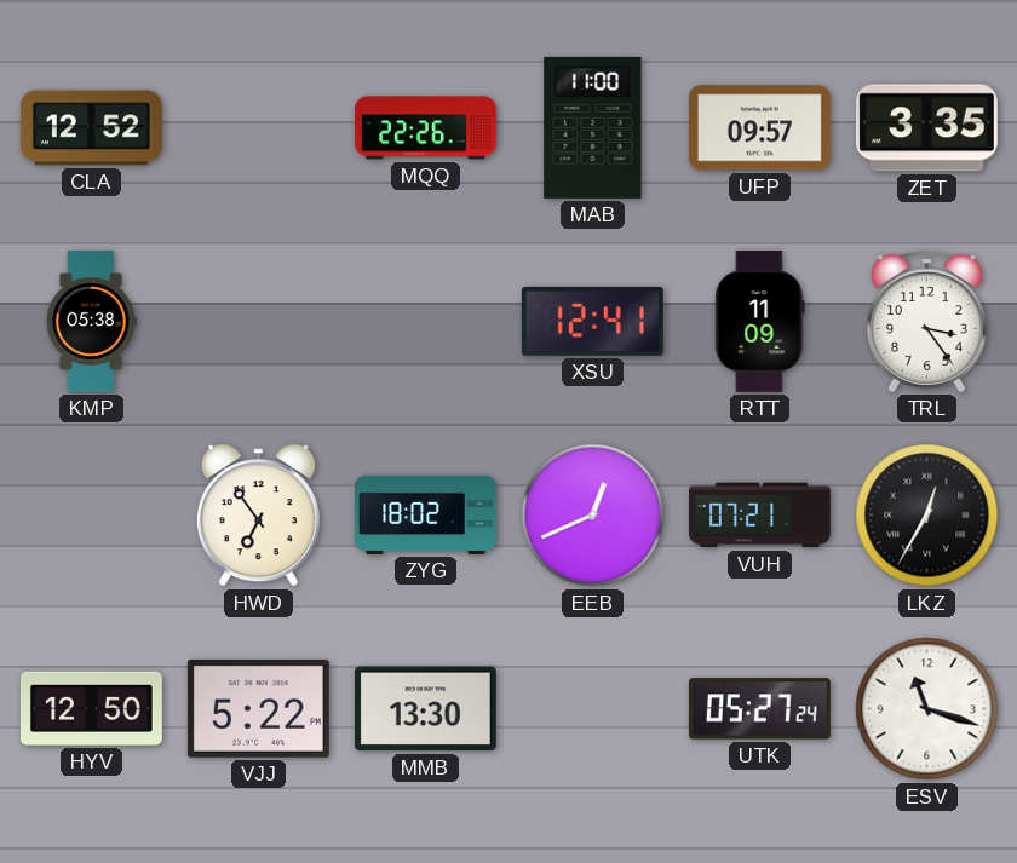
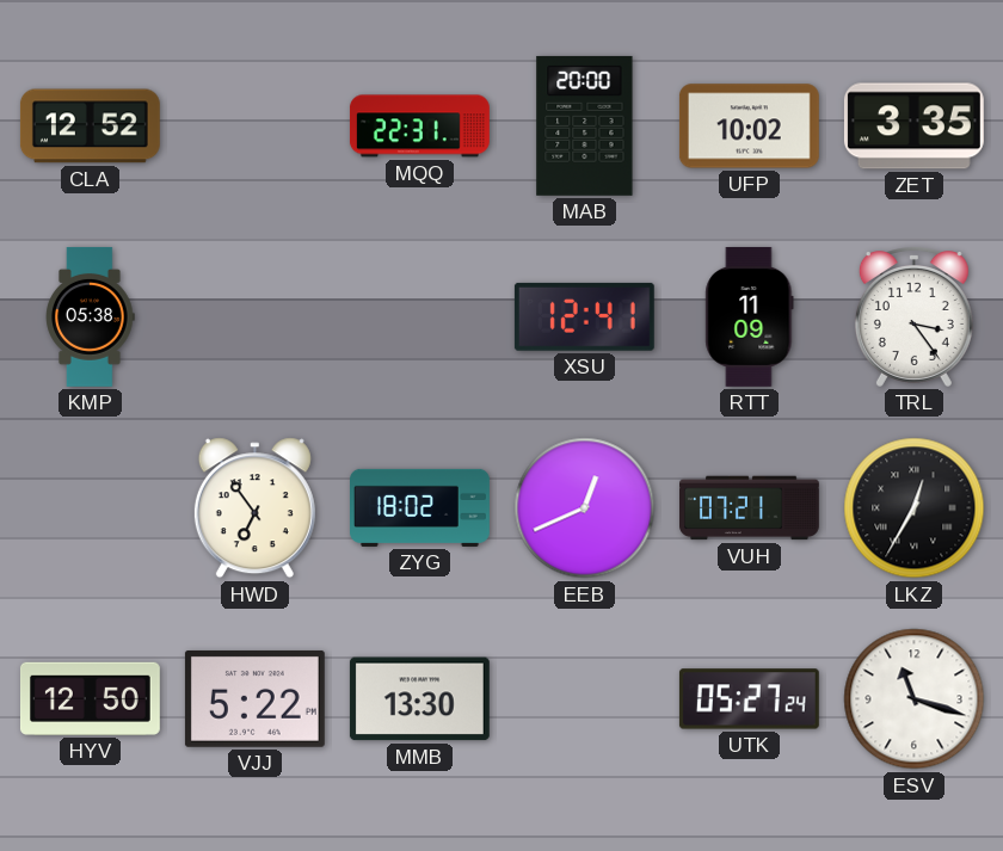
MQQ: 22:26 -> 22:31 (419, 127)
MAB: 11:00 -> 20:00 (585, 125)
UFP: 09:57 -> 10:02 (749, 127)
